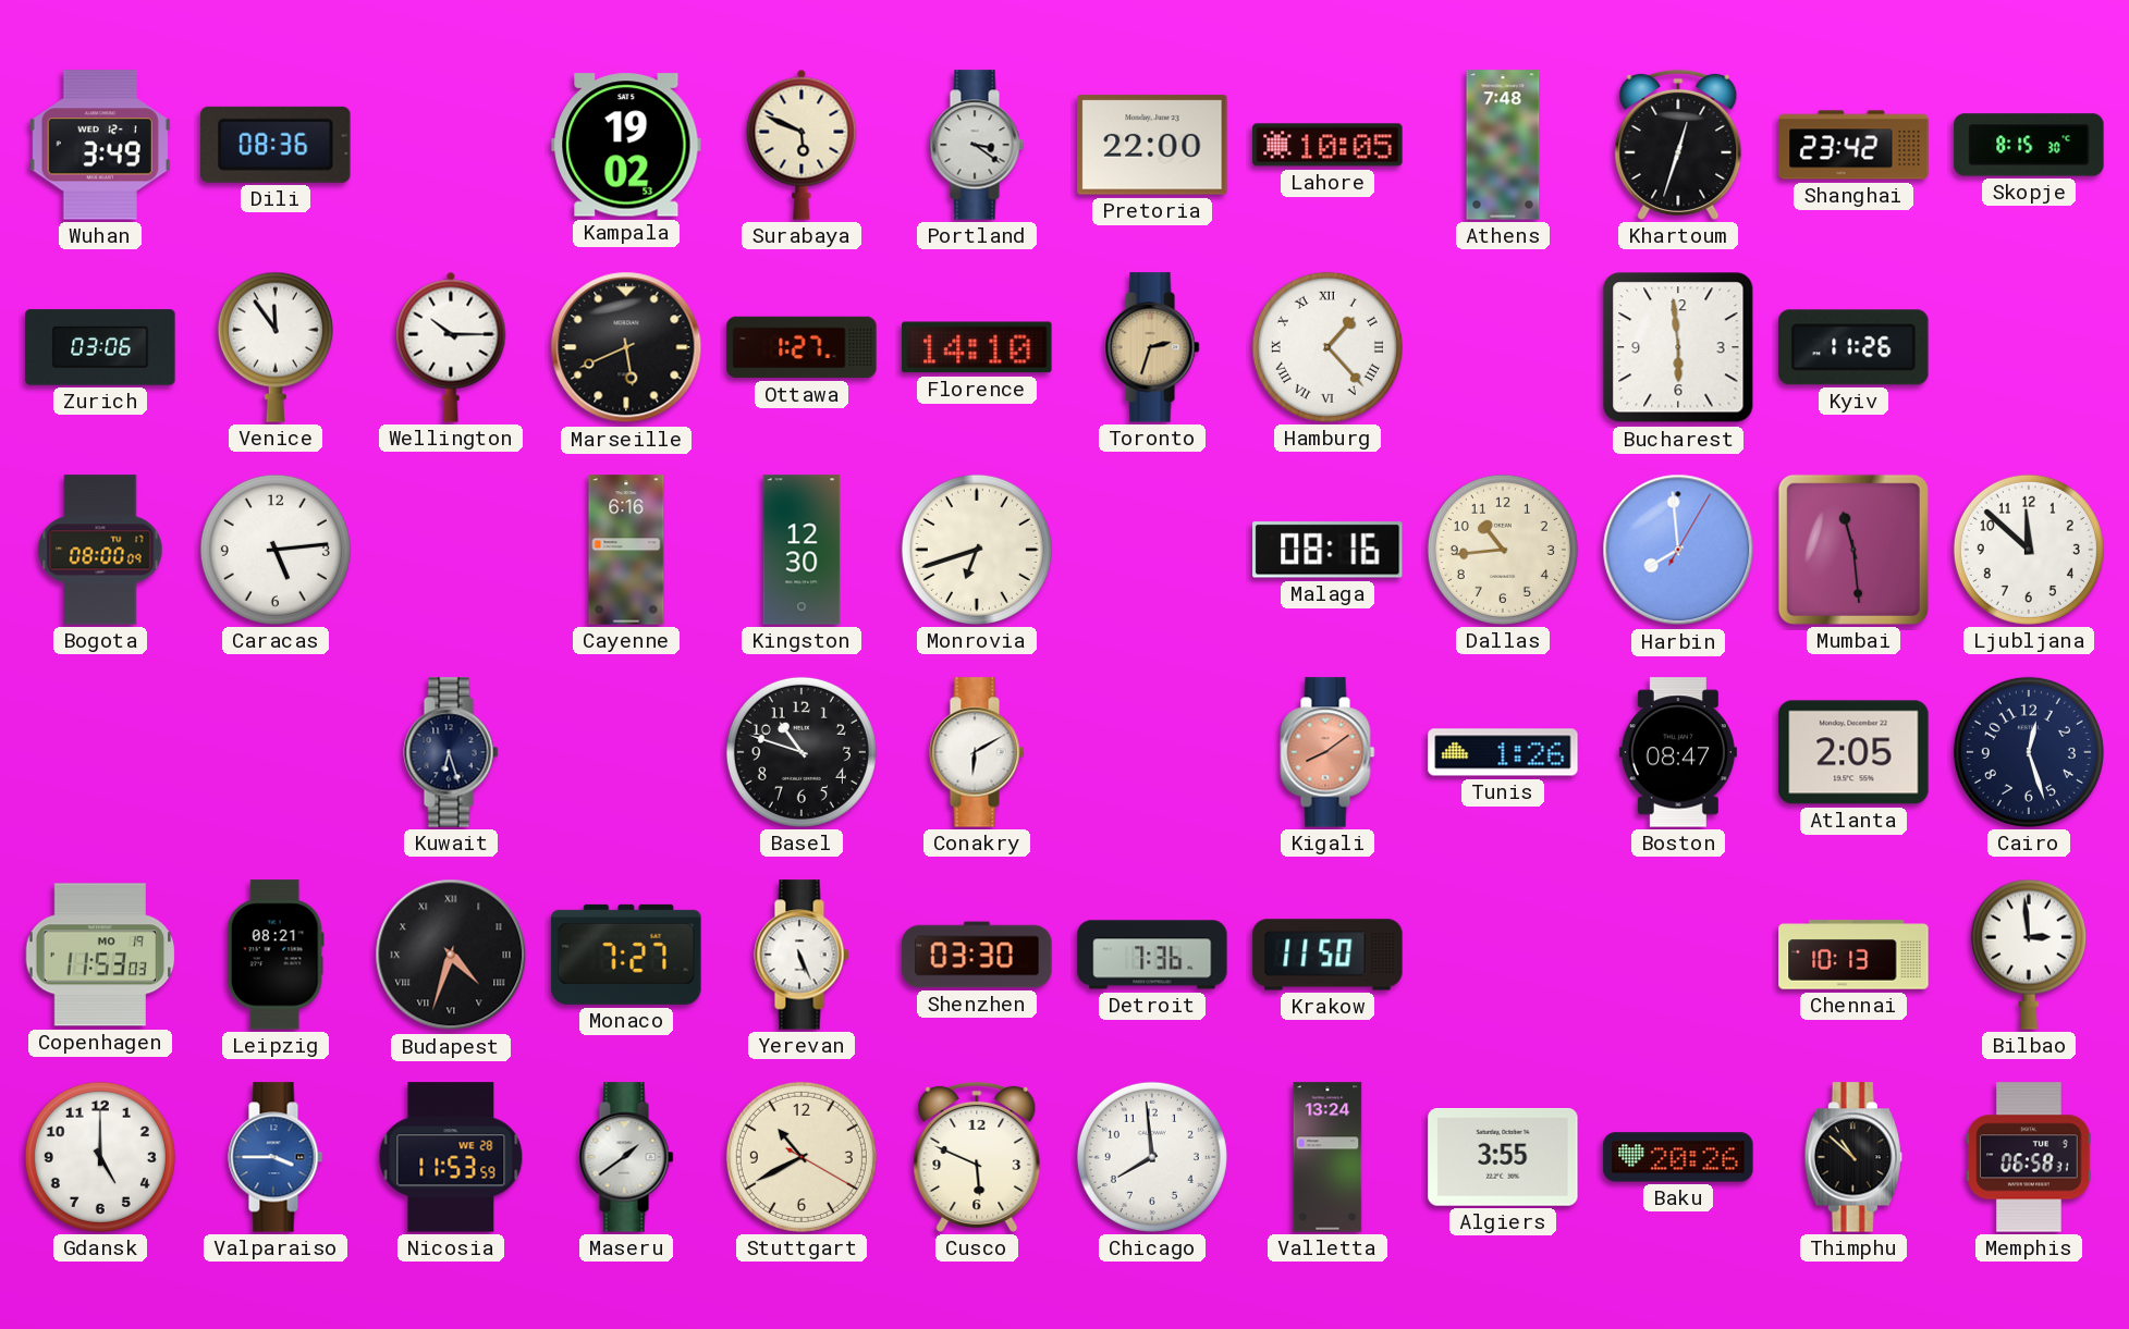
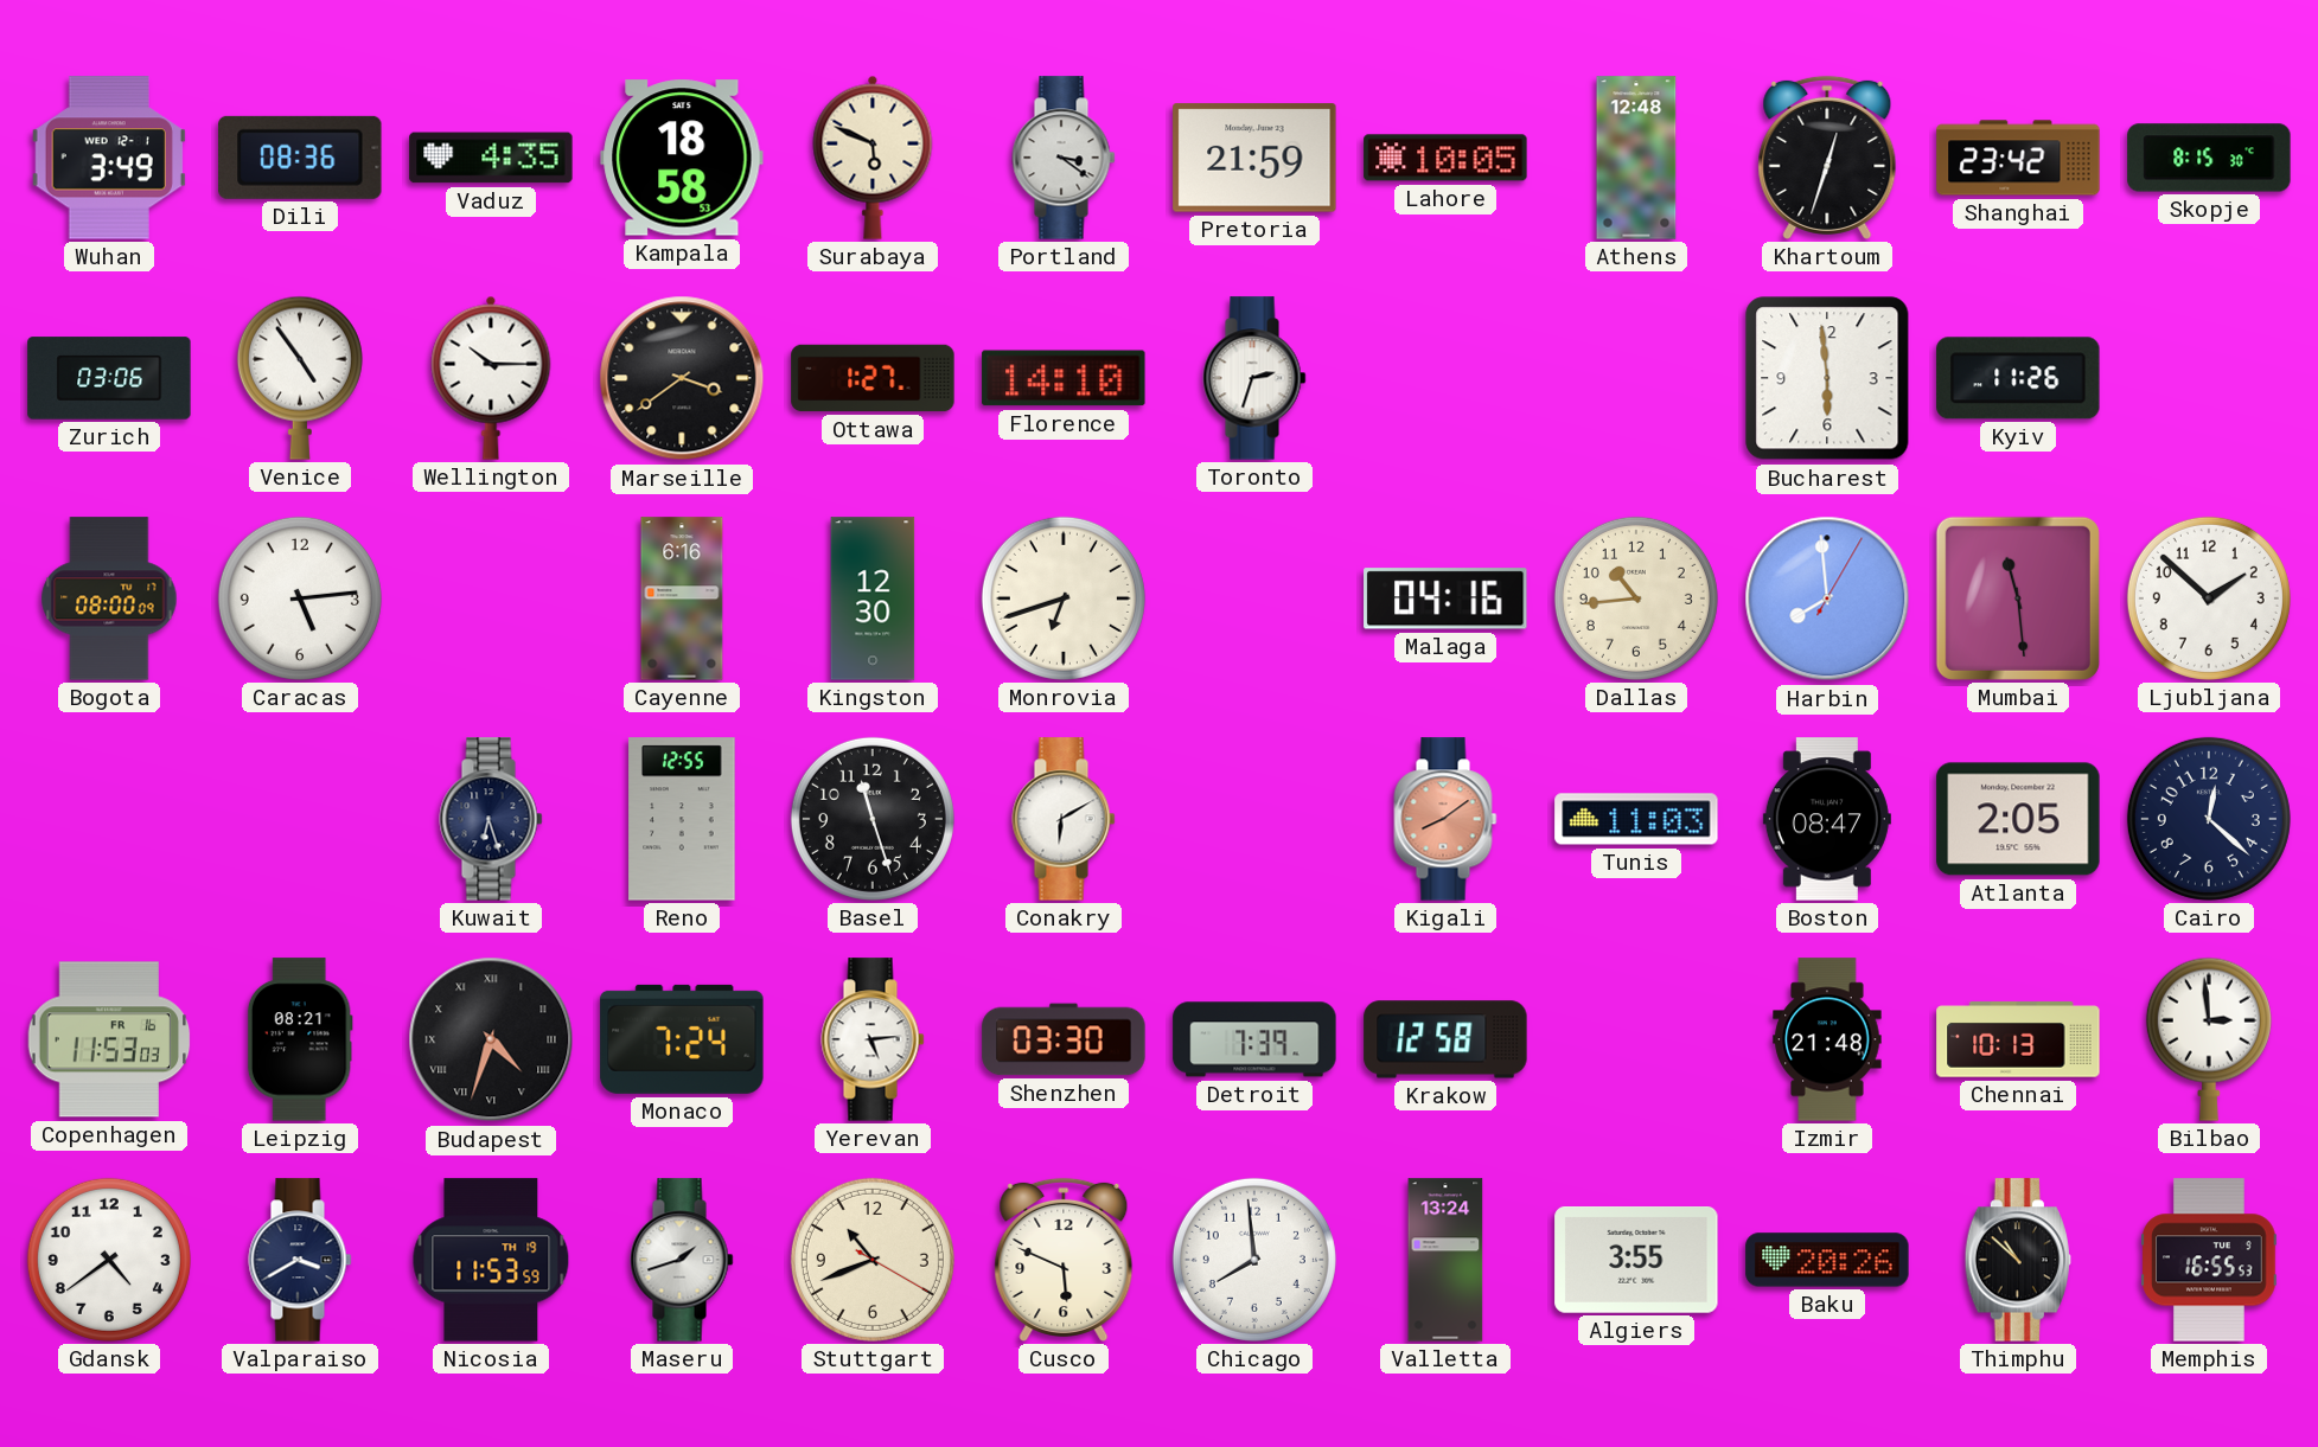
Vaduz: none -> 4:35 (491, 158)
Kampala: 19:02 -> 18:58 (682, 158)
Pretoria: 22:00 -> 21:59 (1254, 158)
Athens: 7:48 -> 12:48 (1636, 158)
Venice: 11:54 -> 4:54 (300, 378)
Marseille: 5:41 -> 3:39 (682, 378)
Toronto dial: champagne -> white (1254, 378)
Hamburg: 1:23 -> none (1327, 347)
Malaga: 08:16 -> 04:16 (1445, 598)
Ljubljana: 11:52 -> 1:52 (2209, 598)
Reno: none -> 12:55 (682, 819)
Basel: 10:48 -> 11:27 (873, 819)
Tunis: 1:26 -> 11:03 (1636, 819)
Cairo: 12:27 -> 12:22 (2209, 819)
Copenhagen date: MO 19 -> FR 16 (109, 1039)
Monaco: 7:27 -> 7:24 (682, 1039)
Yerevan: 5:26 -> 5:14 (873, 1039)
Detroit: 7:36 -> 7:39 (1254, 1039)
Krakow: 11:50 -> 12:58 (1445, 1039)
Izmir: none -> 21:48 (1827, 1039)
Gdansk: 5:00 -> 4:39 (109, 1260)
Valparaiso: 3:45 -> 3:40 (300, 1260)
Valparaiso dial: blue -> navy (300, 1260)
Nicosia date: WE 28 -> TH 19 (491, 1260)
Maseru: 1:39 -> 1:42 (682, 1260)
Stuttgart: 10:40 -> 10:41 (873, 1260)
Memphis: 06:58 -> 16:55 (2209, 1260)
